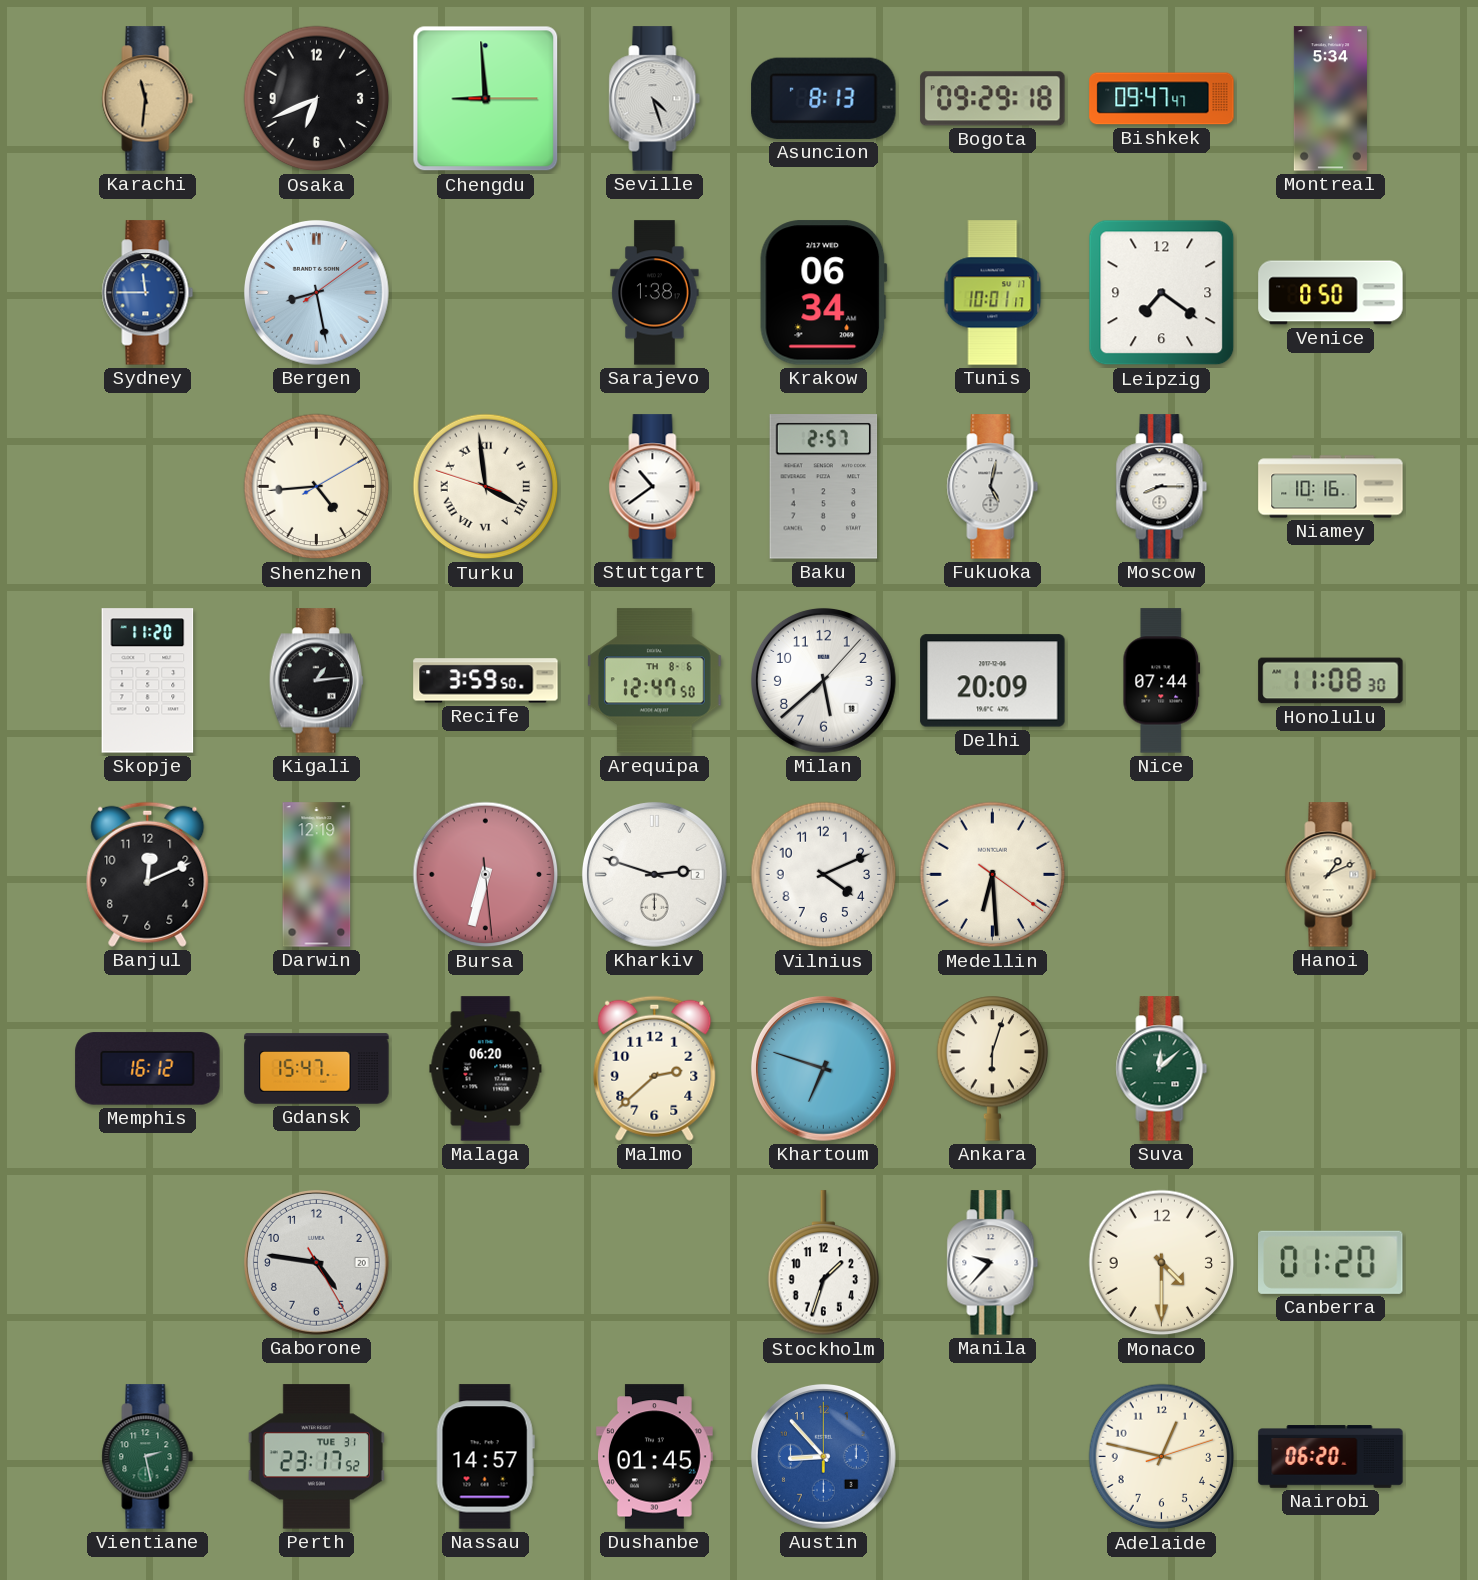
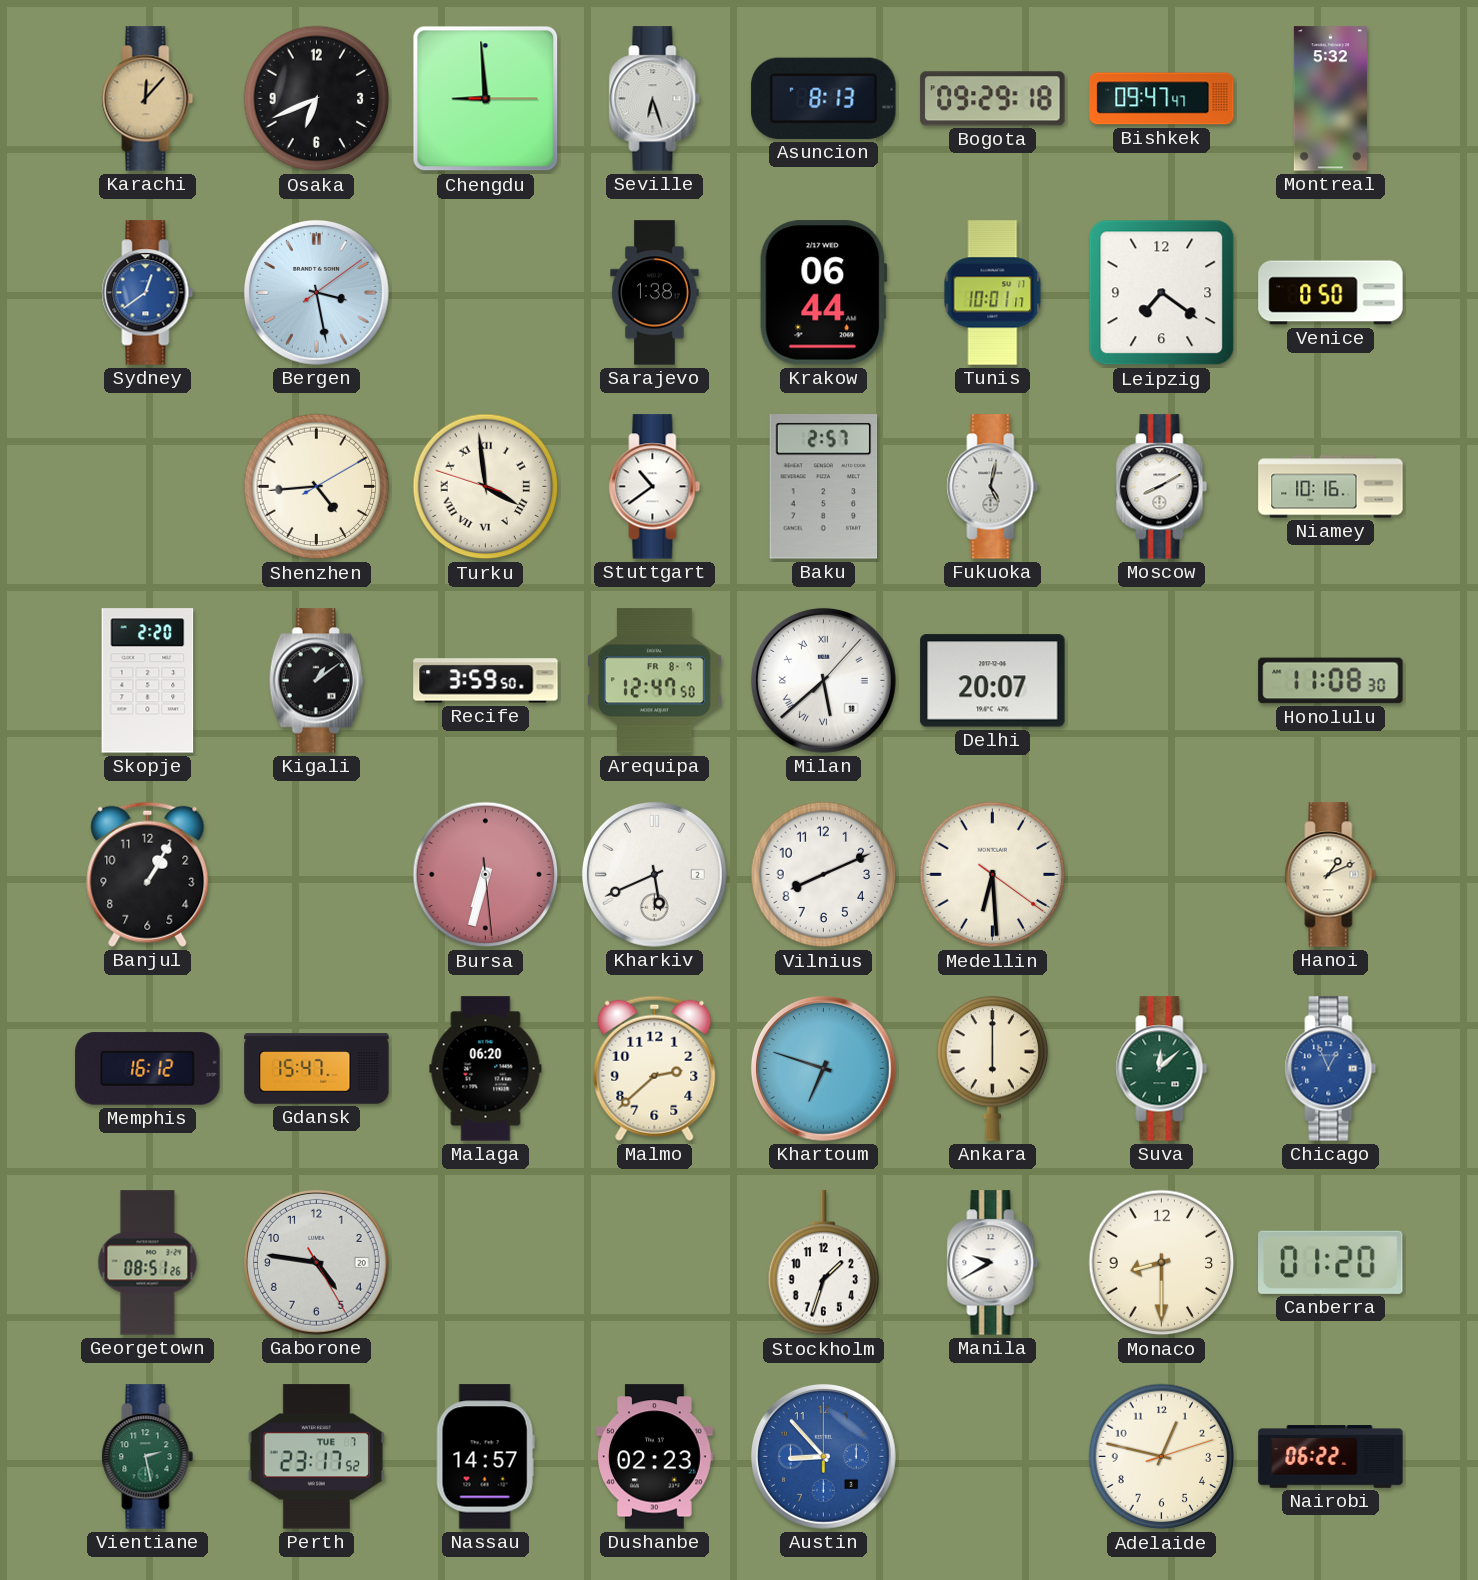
Karachi: 11:31 -> 12:07 (148, 99)
Seville: 4:27 -> 6:27 (655, 99)
Montreal: 5:34 -> 5:32 (1330, 99)
Sydney: 11:45 -> 12:39 (148, 293)
Bergen: 8:28 -> 3:28 (316, 292)
Krakow: 06:34 -> 06:44 (824, 293)
Moscow: 8:15 -> 8:10 (1162, 487)
Skopje: 11:20 -> 2:20 (148, 681)
Kigali: 1:14 -> 1:09 (316, 681)
Arequipa date: TH 8-6 -> FR 8-7 (655, 681)
Milan numerals: Arabic -> Roman (823, 680)
Delhi: 20:09 -> 20:07 (993, 681)
Nice: 07:44 -> none (1162, 681)
Banjul: 12:11 -> 1:05 (148, 874)
Darwin: 12:19 -> none (317, 875)
Kharkiv: 2:48 -> 5:41 (654, 874)
Vilnius: 4:11 -> 8:11 (824, 875)
Ankara: 6:03 -> 6:00 (993, 1068)
Chicago: none -> 12:56 (1331, 1069)
Georgetown: none -> 08:51 (148, 1263)
Manila: 9:37 -> 9:40 (993, 1263)
Monaco: 4:30 -> 8:30 (1162, 1263)
Perth date: TUE 31 -> TUE 7 (316, 1457)
Dushanbe: 01:45 -> 02:23 (655, 1457)
Nairobi: 06:20 -> 06:22 (1331, 1457)
